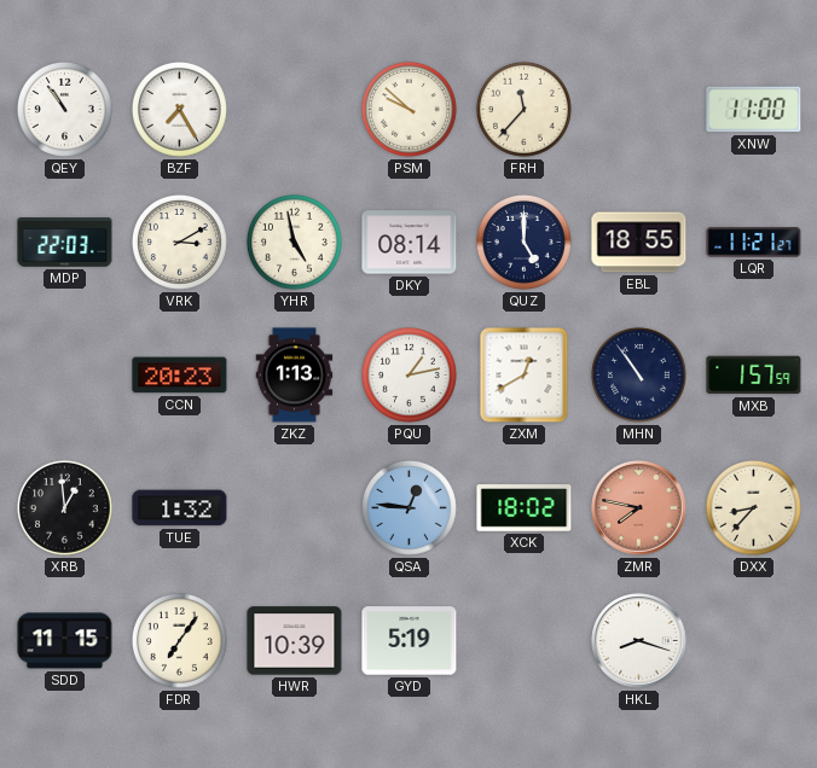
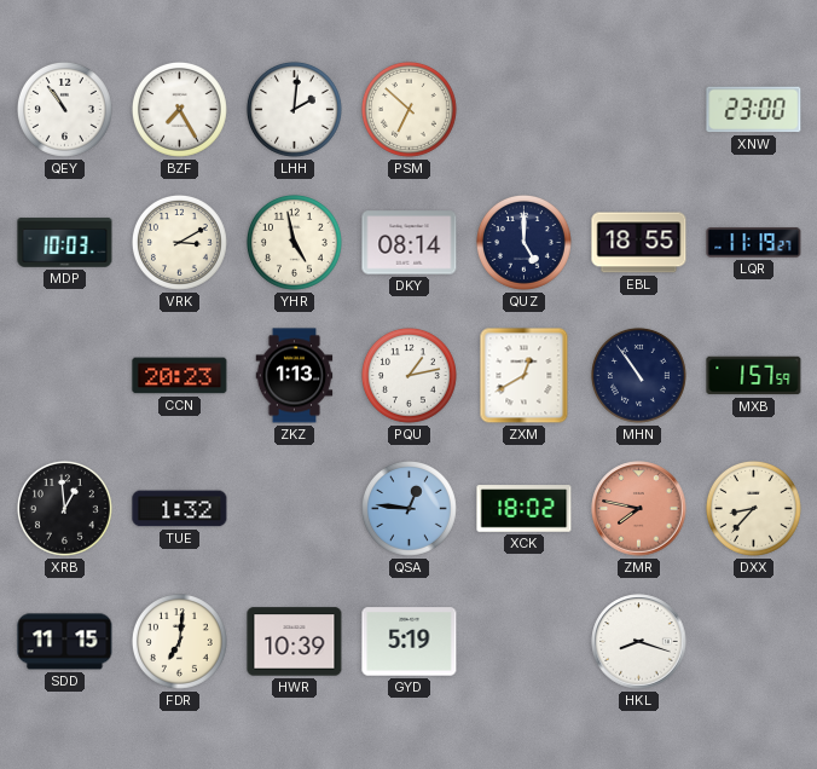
LHH: none -> 2:01 (294, 109)
PSM: 9:52 -> 6:52 (408, 109)
FRH: 11:37 -> none (523, 109)
XNW: 11:00 -> 23:00 (754, 110)
MDP: 22:03 -> 10:03 (65, 243)
LQR: 11:21 -> 11:19 (754, 243)
FDR: 7:06 -> 7:01 (179, 641)
